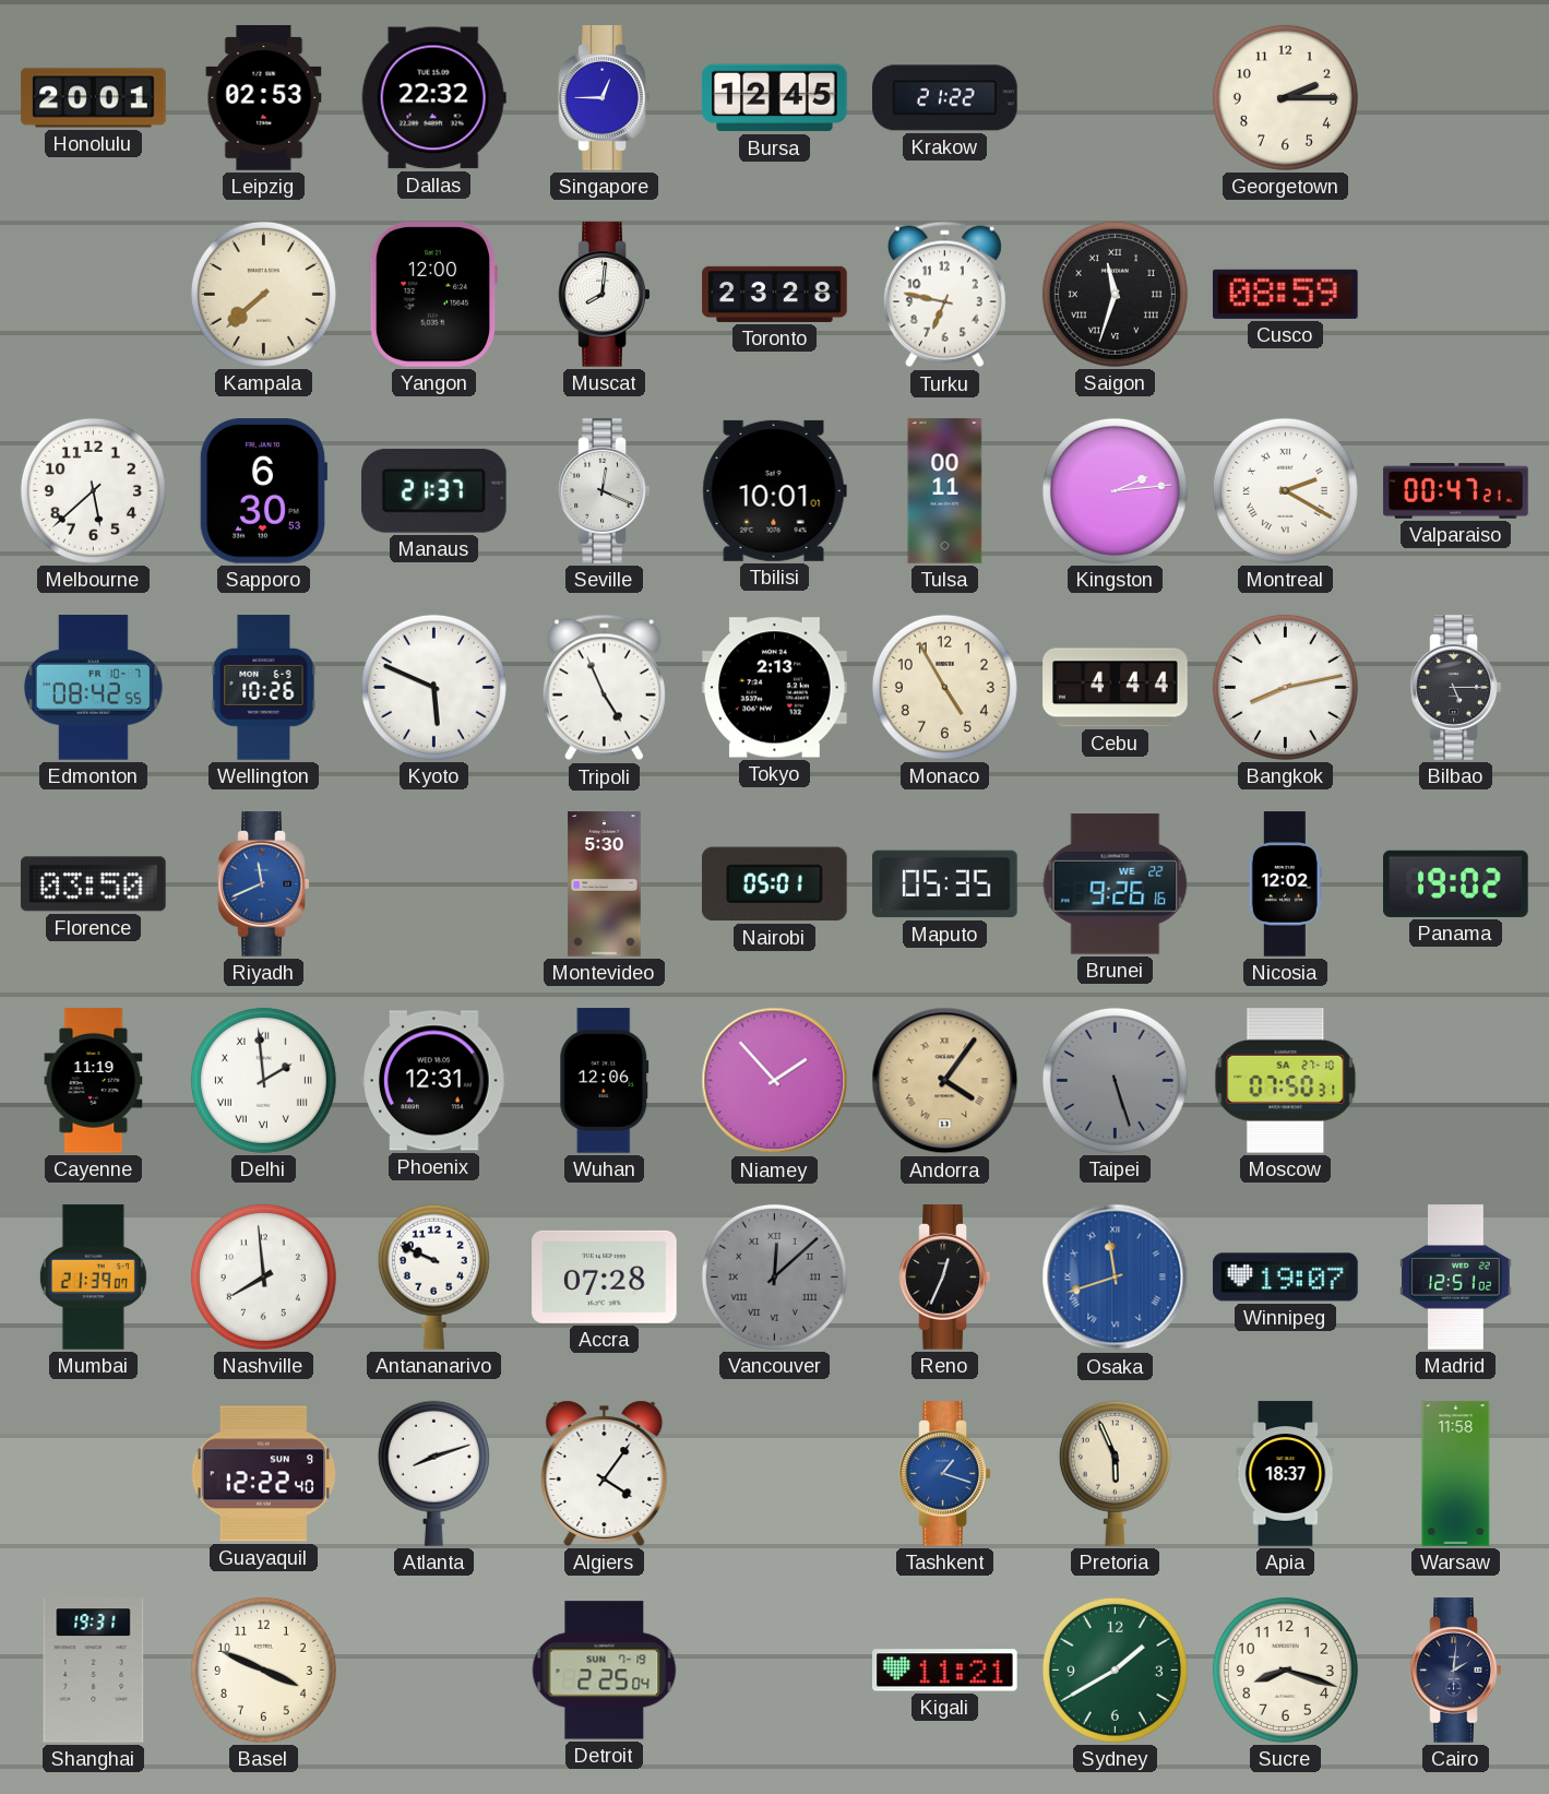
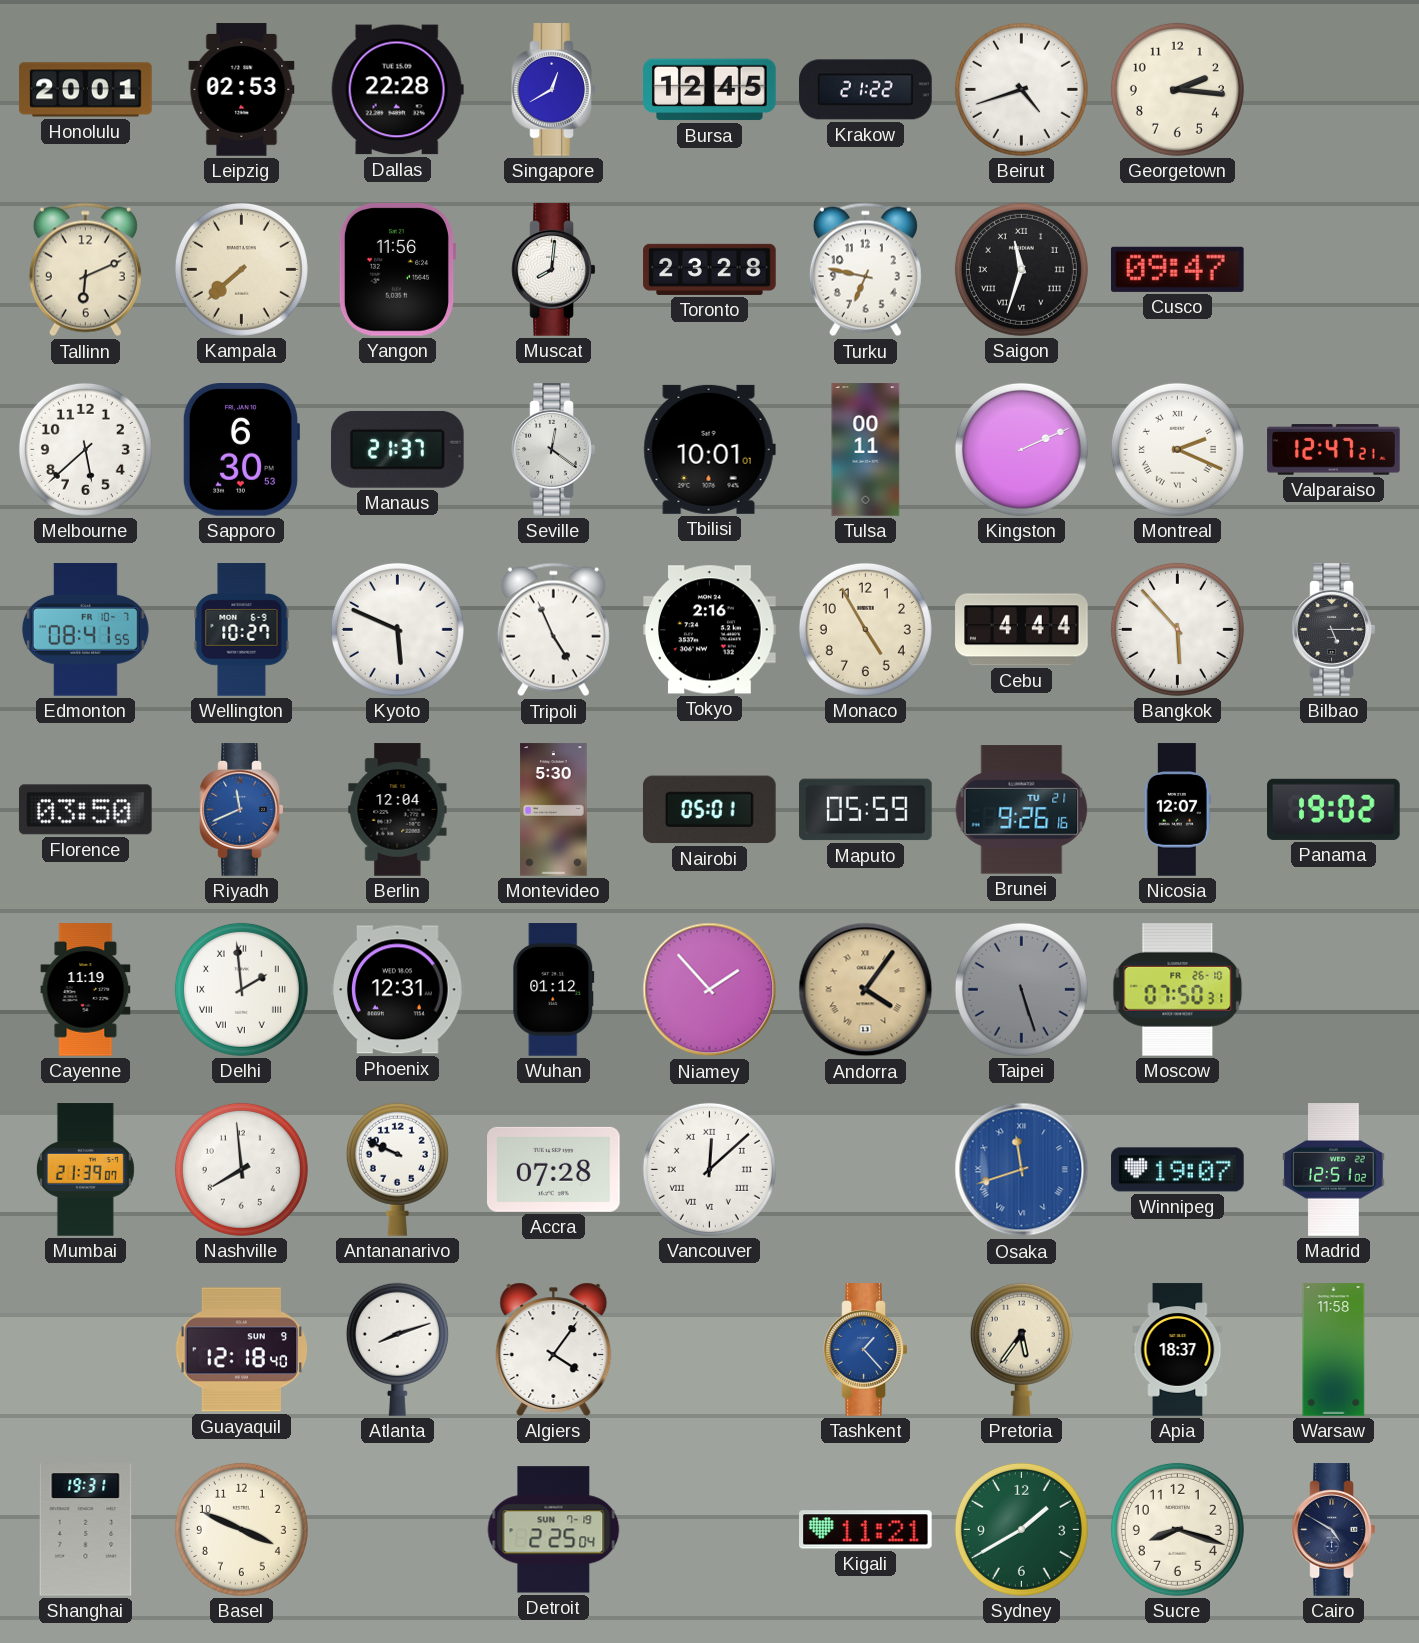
Dallas: 22:32 -> 22:28 (397, 90)
Singapore: 12:45 -> 12:40 (554, 90)
Beirut: none -> 4:42 (1021, 89)
Georgetown: 2:15 -> 2:16 (1177, 89)
Tallinn: none -> 6:11 (85, 270)
Yangon: 12:00 -> 11:56 (396, 270)
Cusco: 08:59 -> 09:47 (1177, 269)
Seville: 12:19 -> 12:21 (554, 450)
Kingston: 2:14 -> 2:11 (1021, 449)
Montreal: 2:20 -> 2:19 (1177, 449)
Valparaiso: 00:47 -> 12:47 (1334, 450)
Edmonton: 08:42 -> 08:41 (85, 630)
Wellington: 10:26 -> 10:27 (242, 630)
Tokyo: 2:13 -> 2:16 (710, 630)
Bangkok: 8:13 -> 5:53 (1177, 629)
Berlin: none -> 12:04 (398, 810)
Maputo: 05:35 -> 05:59 (866, 810)
Brunei date: WE 22 -> TU 21 (1022, 810)
Nicosia: 12:02 -> 12:07 (1177, 810)
Wuhan: 12:06 -> 01:12 (554, 990)
Moscow date: SA 27-10 -> FR 26-10 (1178, 990)
Vancouver dial: grey -> white (709, 1169)
Reno: 12:34 -> none (945, 1278)
Guayaquil: 12:22 -> 12:18 (242, 1350)
Tashkent: 1:18 -> 1:23 (866, 1350)
Pretoria: 5:56 -> 5:36 (1021, 1349)
Cairo: 2:01 -> 4:50 (1334, 1530)
